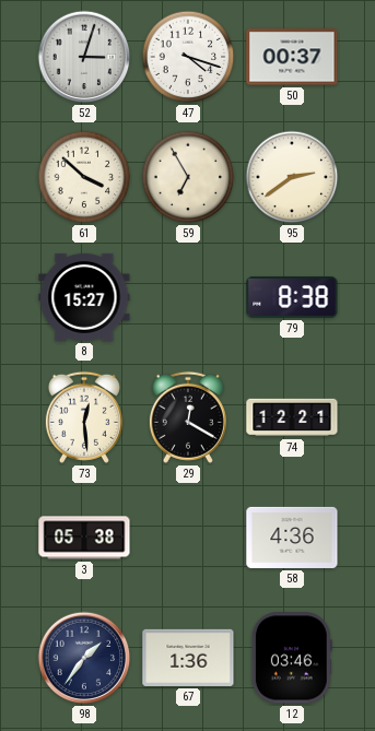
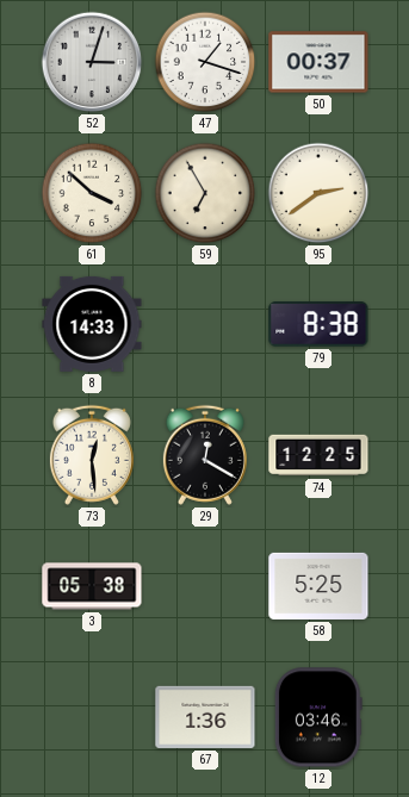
47: 4:18 -> 1:18 (205, 62)
8: 15:27 -> 14:33 (92, 324)
74: 12:21 -> 12:25 (318, 455)
58: 4:36 -> 5:25 (318, 586)
98: 1:36 -> none (84, 658)
